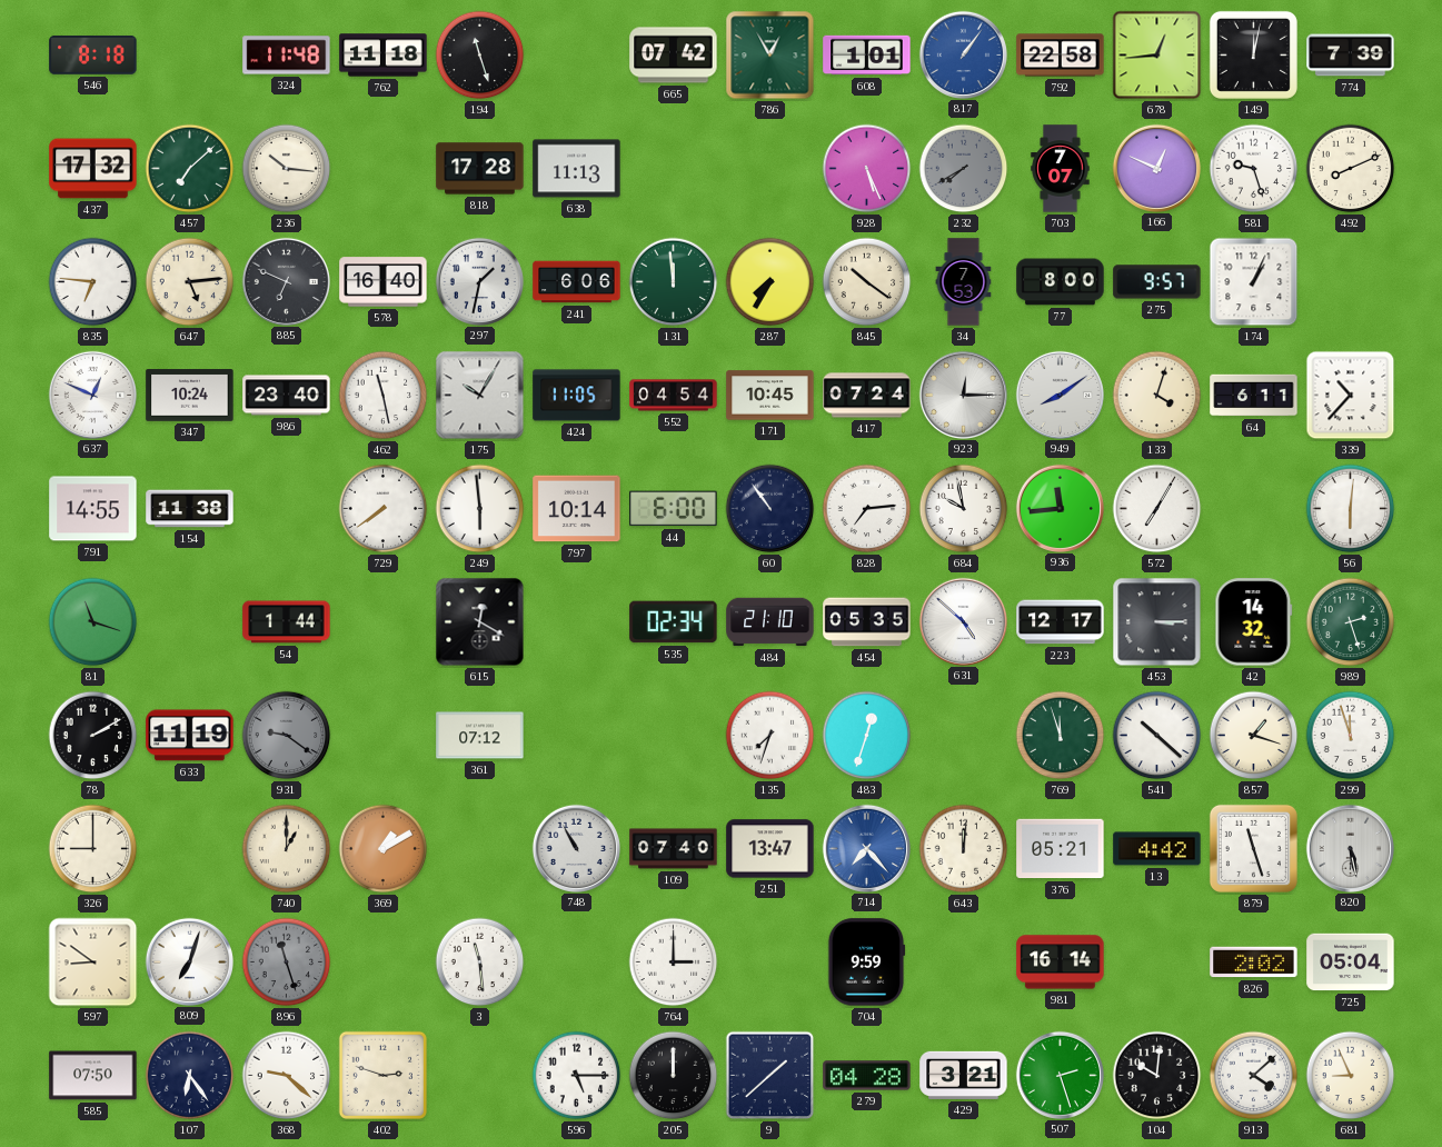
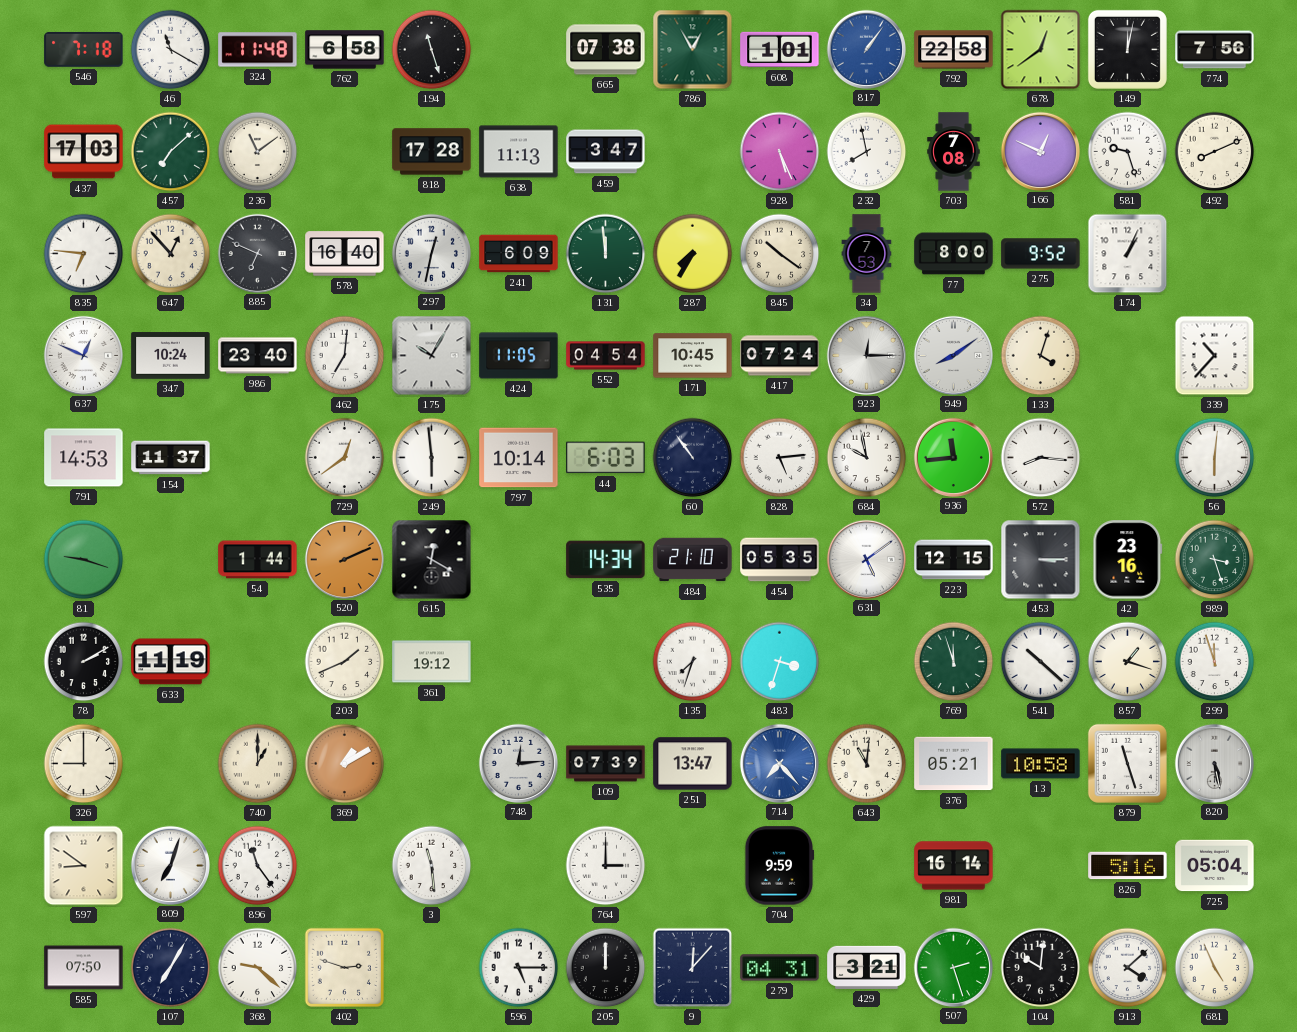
546: 8:18 -> 7:18 (84, 49)
46: none -> 11:20 (171, 50)
762: 11:18 -> 6:58 (345, 50)
665: 07:42 -> 07:38 (606, 50)
678: 12:44 -> 12:39 (1041, 50)
774: 7:39 -> 7:56 (1215, 50)
437: 17:32 -> 17:03 (84, 152)
236: 10:16 -> 11:09 (258, 152)
459: none -> 3:47 (606, 152)
232: 7:40 -> 7:58 (867, 152)
232 dial: grey -> white (867, 152)
703: 7:07 -> 7:08 (954, 152)
647: 5:14 -> 12:53 (171, 254)
297: 1:32 -> 12:32 (431, 253)
241: 6:06 -> 6:09 (519, 254)
275: 9:57 -> 9:52 (1041, 254)
462: 11:28 -> 7:01 (345, 356)
64: 6:11 -> none (1254, 396)
791: 14:55 -> 14:53 (84, 458)
154: 11:38 -> 11:37 (171, 458)
729: 7:39 -> 12:39 (345, 458)
44: 6:00 -> 6:03 (606, 458)
828: 7:14 -> 5:14 (780, 458)
572: 7:05 -> 8:16 (1041, 458)
81: 11:18 -> 9:18 (84, 560)
520: none -> 2:11 (344, 559)
535: 02:34 -> 14:34 (606, 560)
631: 4:52 -> 5:09 (866, 559)
223: 12:17 -> 12:15 (954, 560)
42: 14:32 -> 23:16 (1128, 560)
989: 2:27 -> 3:27 (1215, 560)
931: 9:21 -> none (287, 736)
203: none -> 1:41 (345, 662)
361: 07:12 -> 19:12 (432, 662)
483: 12:33 -> 3:33 (780, 662)
748: 10:55 -> 12:14 (518, 763)
109: 07:40 -> 07:39 (606, 764)
643: 12:01 -> 11:01 (867, 764)
13: 4:42 -> 10:58 (1041, 764)
896: 11:27 -> 11:24 (258, 866)
896 dial: grey -> white (258, 866)
826: 2:02 -> 5:16 (1128, 866)
107: 6:24 -> 7:05 (171, 968)
9: 1:38 -> 12:07 (693, 968)
279: 04:28 -> 04:31 (780, 968)
681: 8:56 -> 4:56 (1215, 968)
